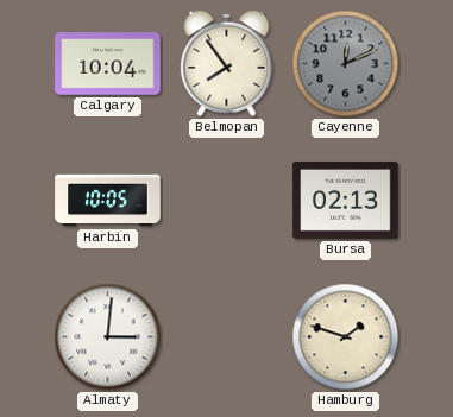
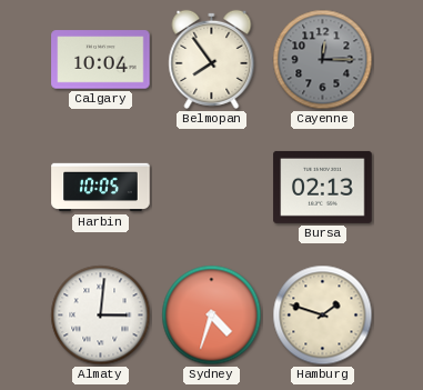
Cayenne: 12:11 -> 12:15 (323, 60)
Sydney: none -> 4:33 (212, 316)
